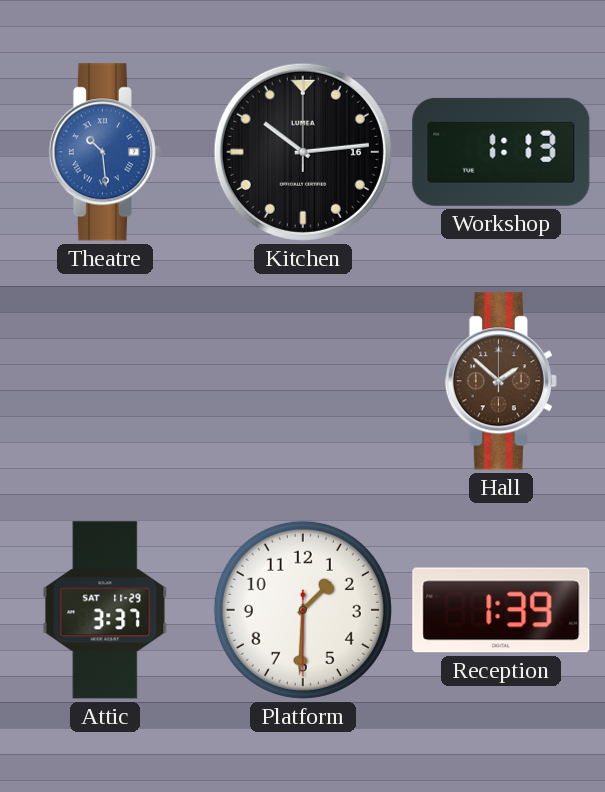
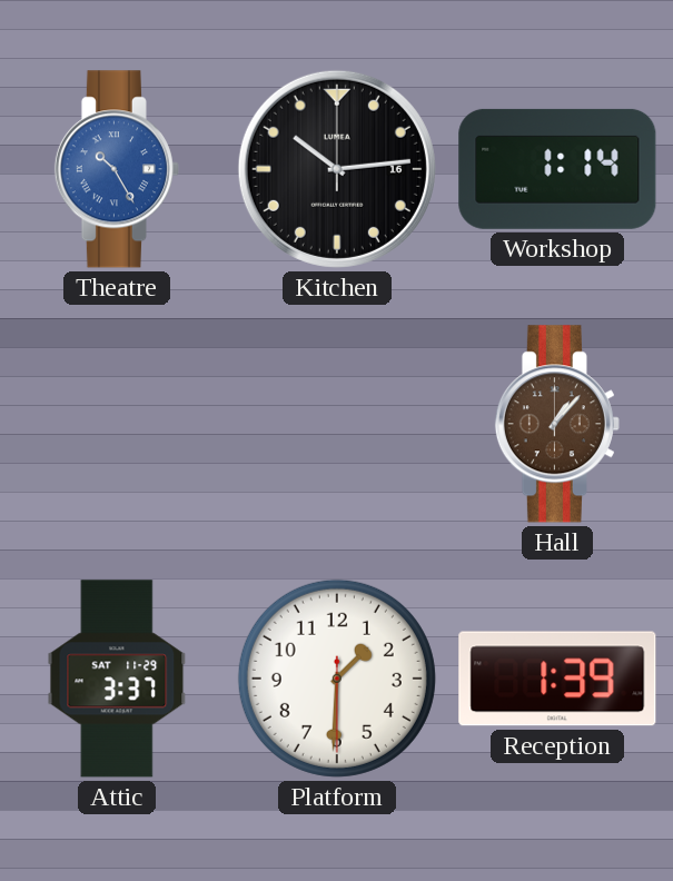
Theatre: 10:29 -> 10:25 (117, 169)
Workshop: 1:13 -> 1:14 (557, 169)
Hall: 1:52 -> 1:07 (557, 424)
